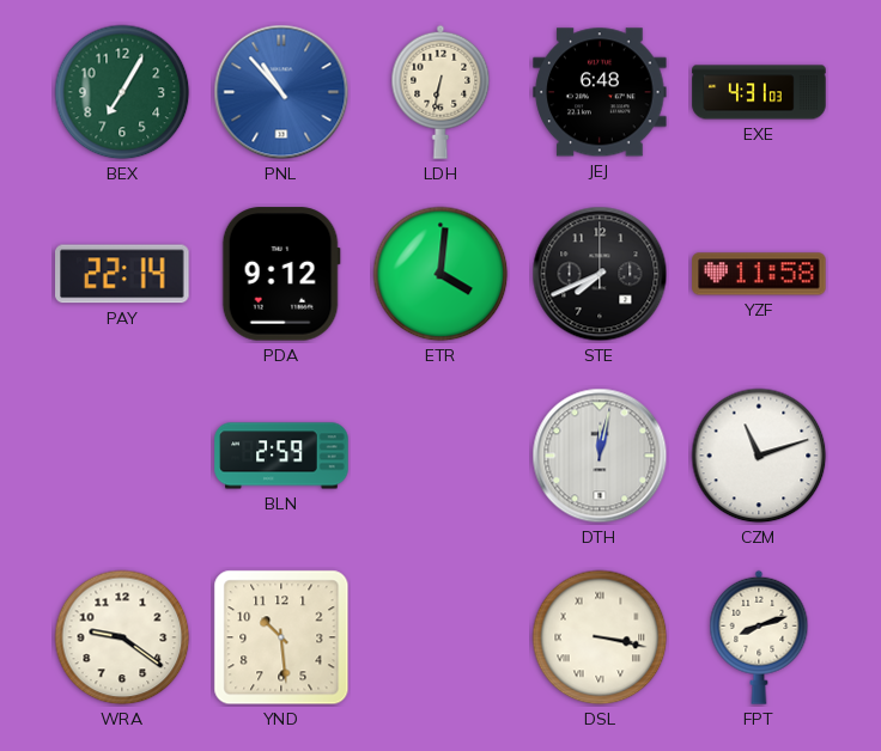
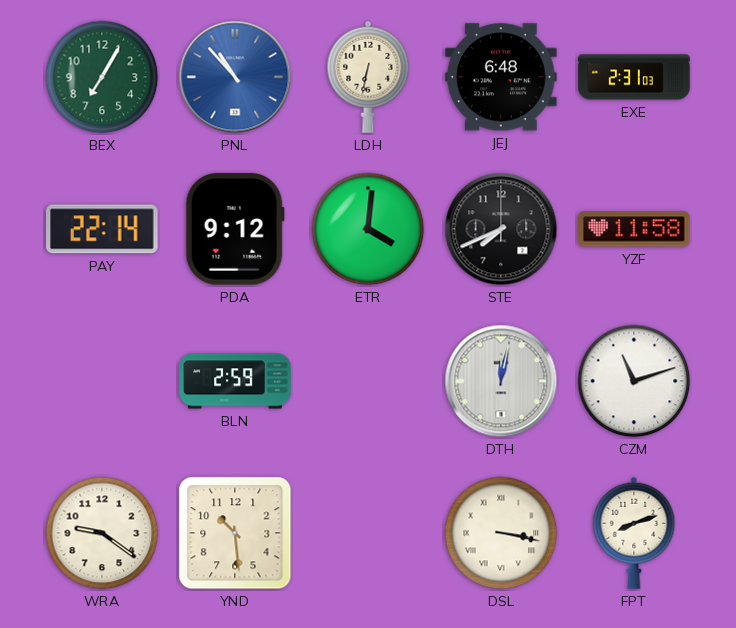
EXE: 4:31 -> 2:31 (634, 77)
